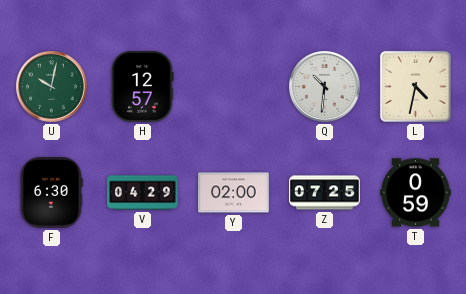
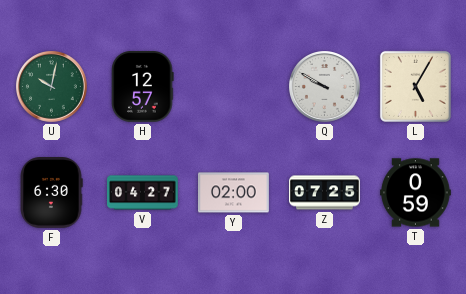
Q: 10:31 -> 9:50 (325, 87)
L: 4:32 -> 5:05 (415, 86)
V: 04:29 -> 04:27 (143, 193)
